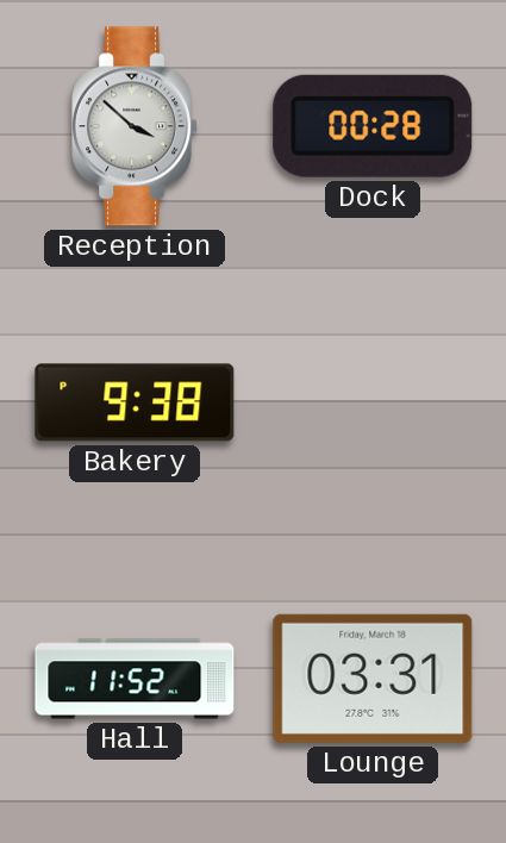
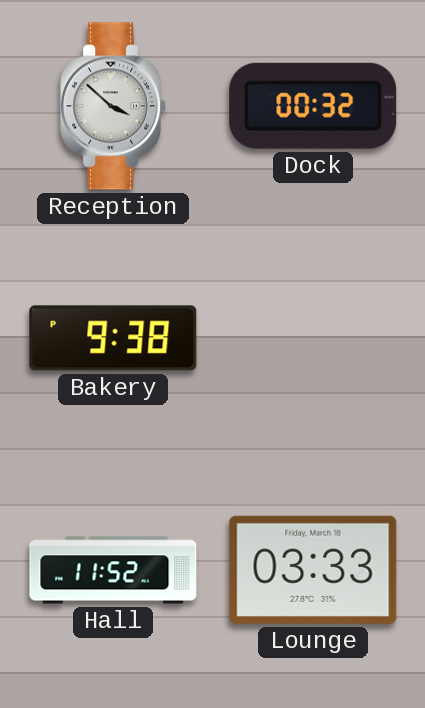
Dock: 00:28 -> 00:32 (313, 106)
Lounge: 03:31 -> 03:33 (313, 570)
